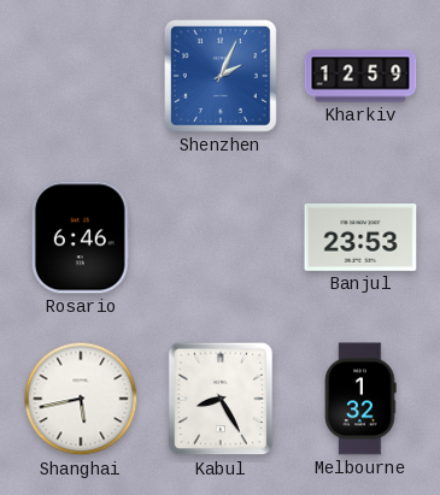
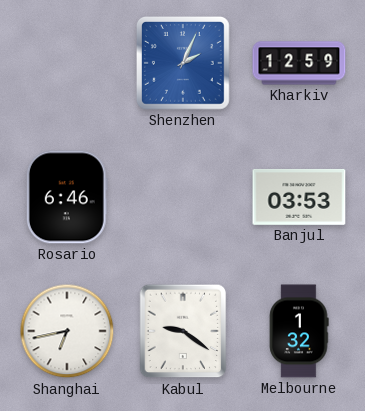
Banjul: 23:53 -> 03:53 (299, 197)
Shanghai: 5:43 -> 6:43 (67, 331)
Kabul: 8:25 -> 9:21 (183, 331)
